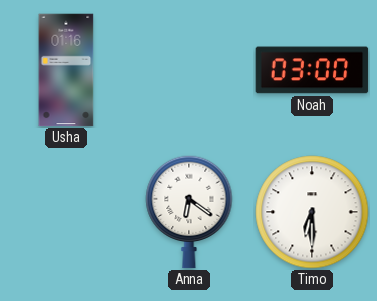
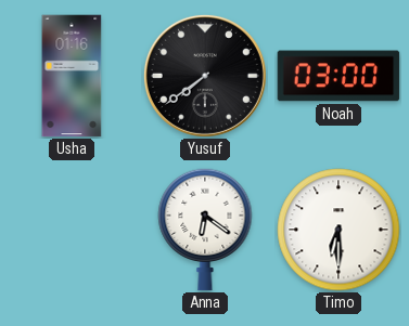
Yusuf: none -> 7:39 (205, 76)
